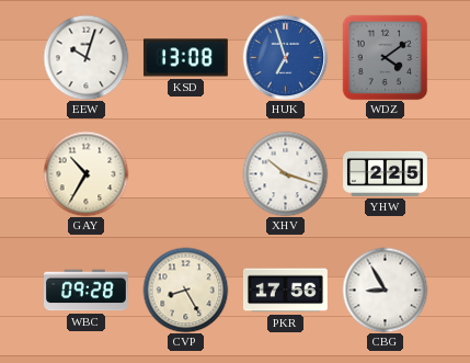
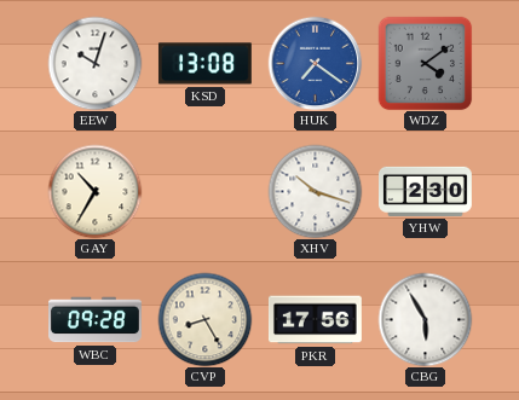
HUK: 6:57 -> 7:21 (315, 63)
YHW: 2:25 -> 2:30 (426, 191)
CBG: 8:55 -> 5:55 (425, 319)
